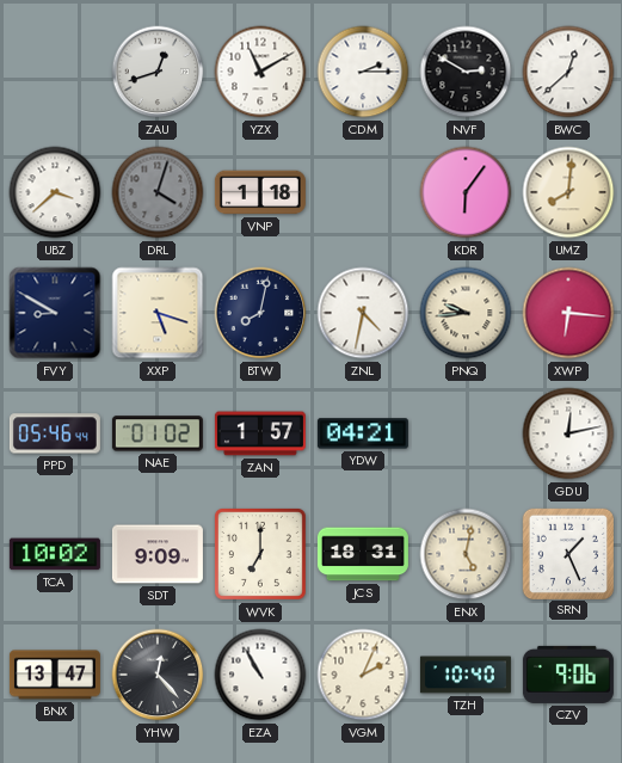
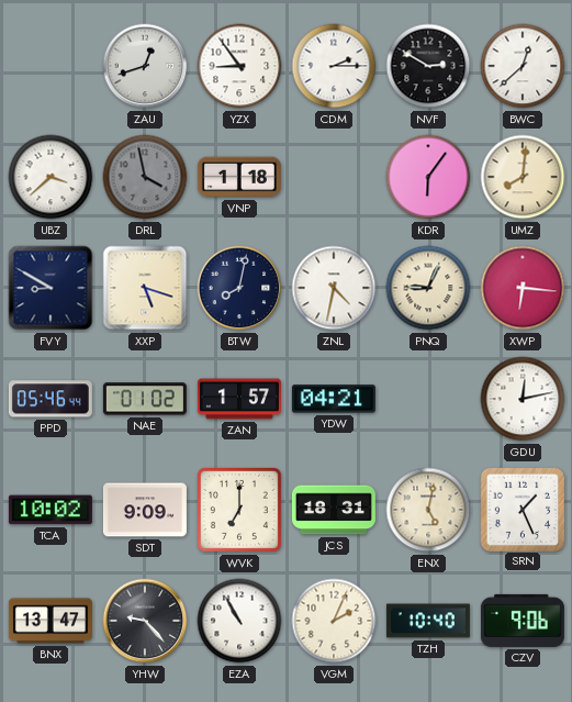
YZX: 11:10 -> 8:54 (239, 66)
DRL: 4:03 -> 3:58 (145, 177)
PNQ: 9:44 -> 9:04 (428, 288)
YHW: 12:23 -> 9:23 (145, 621)
